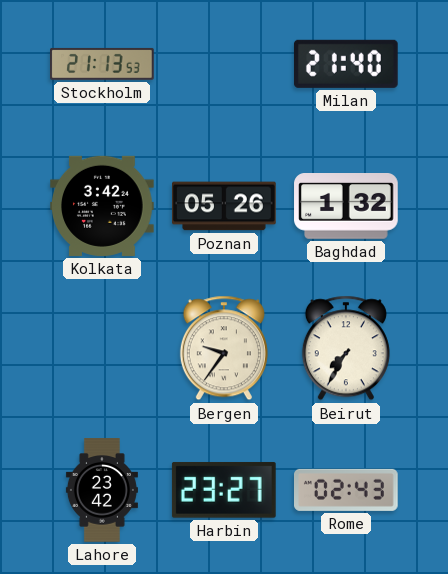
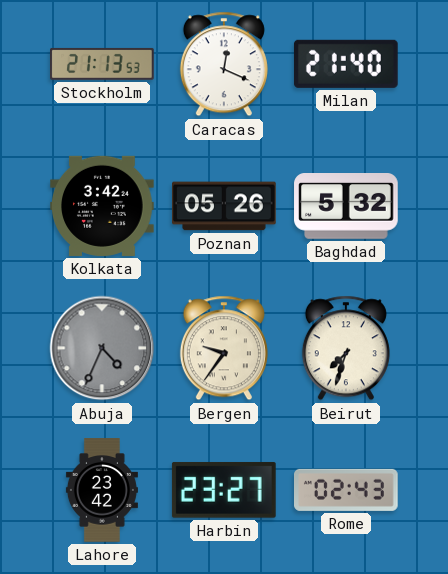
Caracas: none -> 12:19 (224, 64)
Baghdad: 1:32 -> 5:32 (346, 207)
Abuja: none -> 4:34 (102, 348)
Beirut: 7:35 -> 7:33 (346, 348)
